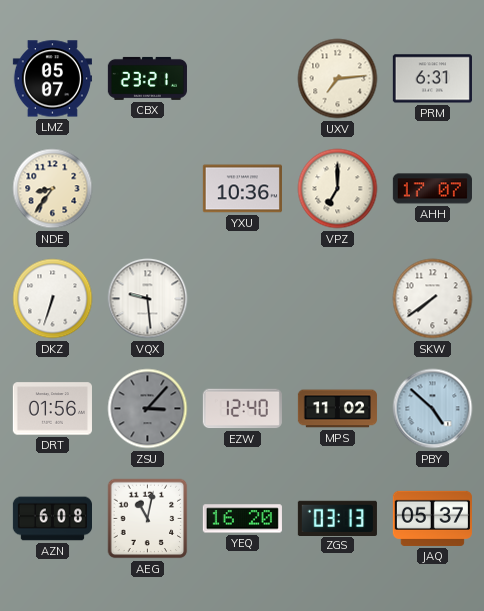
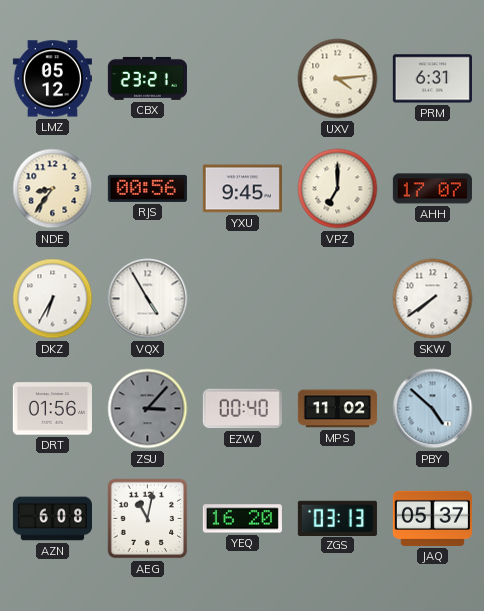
LMZ: 05:07 -> 05:12 (52, 79)
UXV: 7:14 -> 4:14 (338, 79)
RJS: none -> 00:56 (147, 188)
YXU: 10:36 -> 9:45 (242, 189)
DKZ: 6:33 -> 6:35 (53, 299)
VQX: 9:29 -> 4:55 (148, 299)
EZW: 12:40 -> 00:40 (242, 409)
